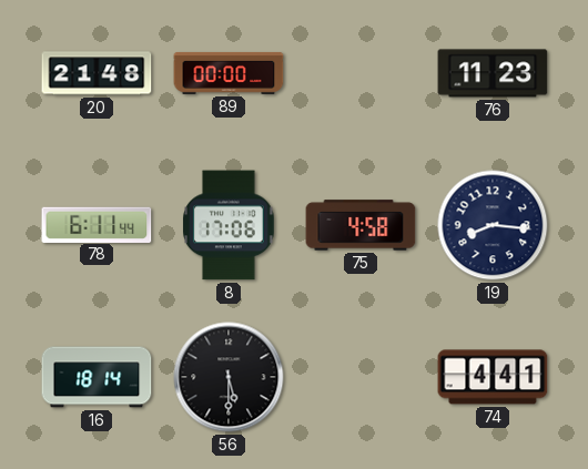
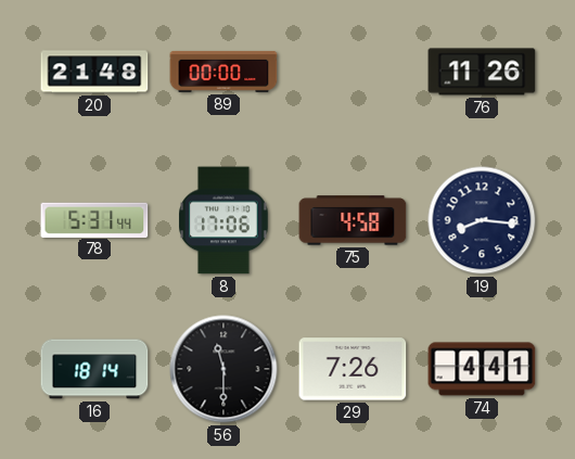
76: 11:23 -> 11:26 (482, 72)
78: 6:11 -> 5:31 (94, 219)
56: 5:30 -> 11:30 (223, 369)
29: none -> 7:26 (353, 369)
